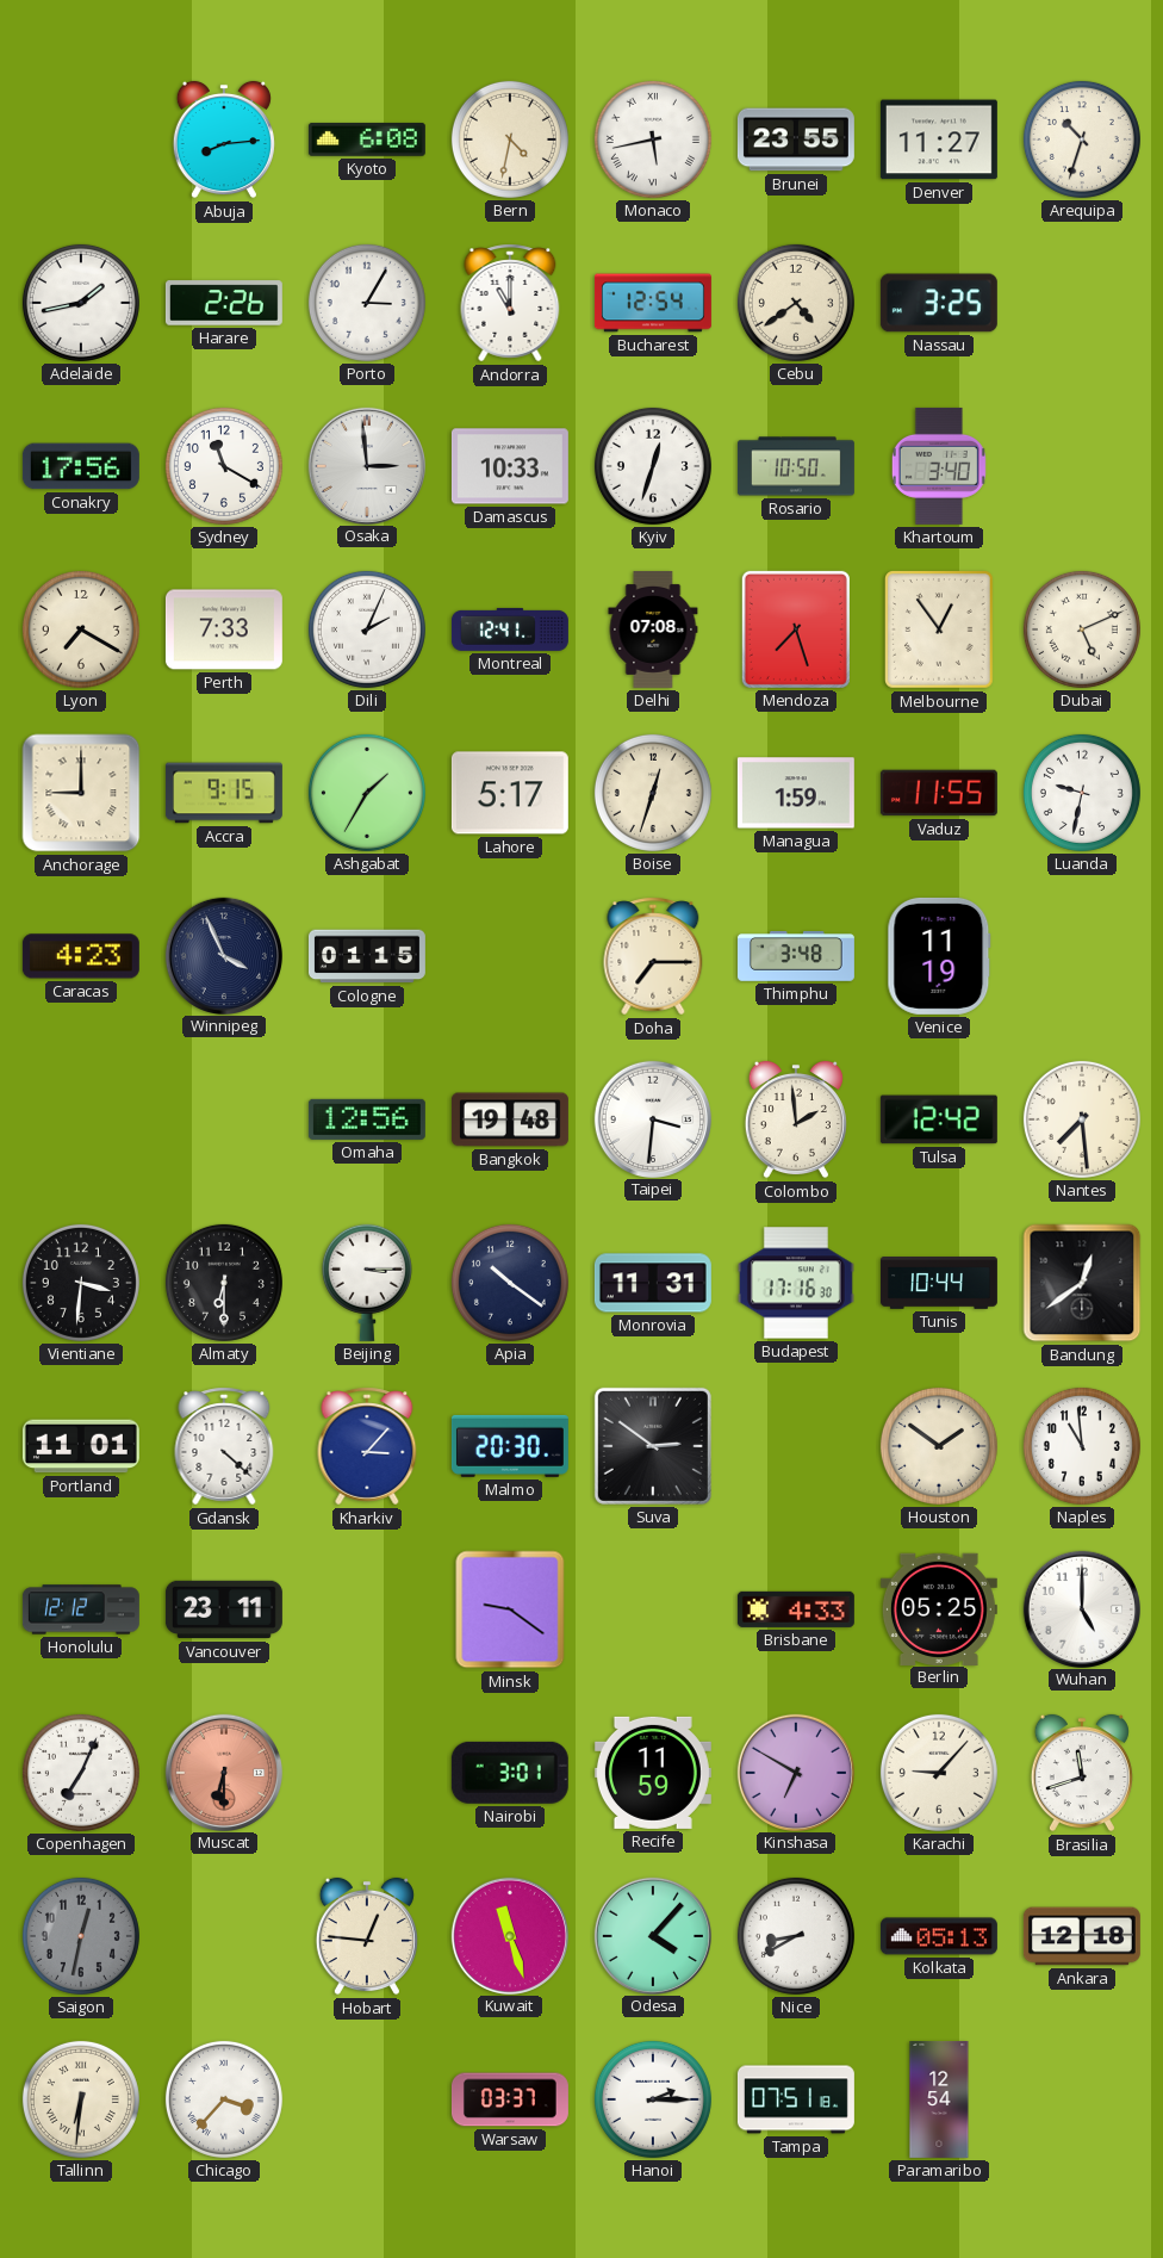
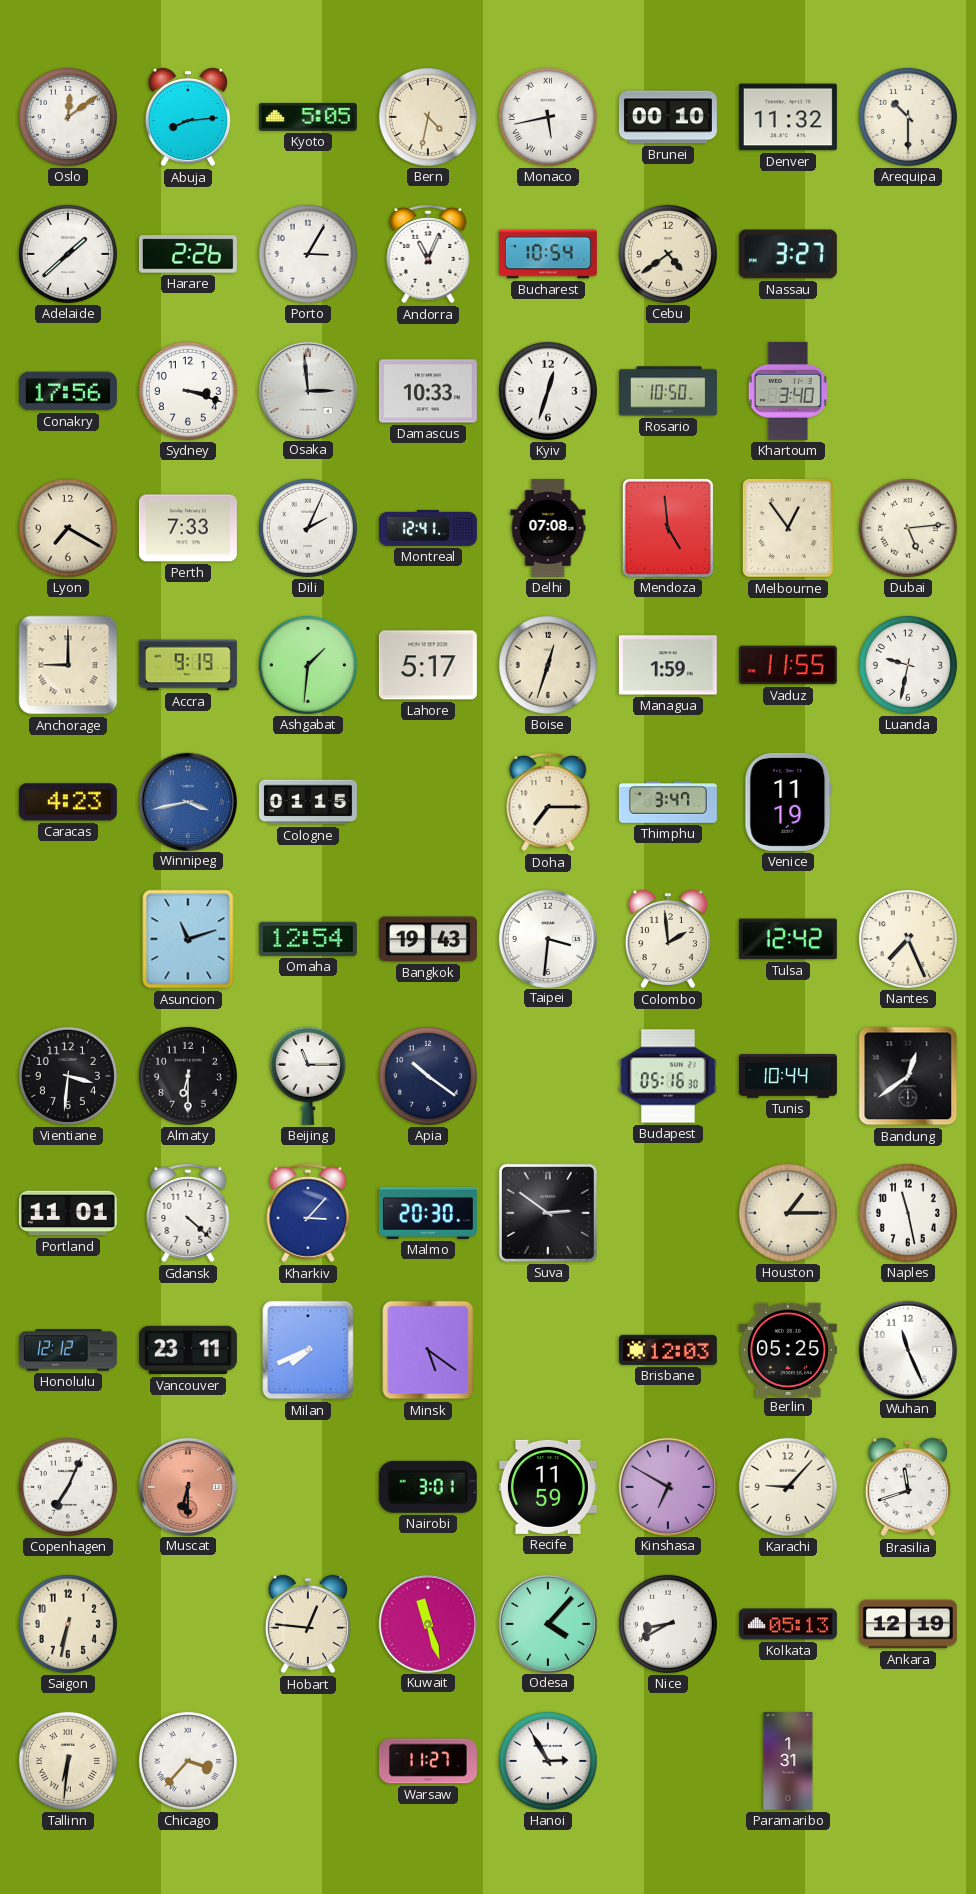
Oslo: none -> 12:09 (68, 117)
Kyoto: 6:08 -> 5:05 (308, 117)
Brunei: 23:55 -> 00:10 (668, 117)
Denver: 11:27 -> 11:32 (788, 117)
Arequipa: 10:33 -> 10:30 (908, 117)
Adelaide: 1:43 -> 1:38 (68, 254)
Andorra: 11:00 -> 11:04 (428, 254)
Bucharest: 12:54 -> 10:54 (548, 254)
Nassau: 3:25 -> 3:27 (788, 254)
Sydney: 11:20 -> 3:18 (188, 391)
Mendoza: 7:27 -> 4:59 (668, 528)
Dubai: 5:11 -> 5:14 (908, 528)
Accra: 9:15 -> 9:19 (188, 665)
Ashgabat: 1:35 -> 1:31 (308, 665)
Winnipeg: 3:56 -> 3:43 (187, 801)
Winnipeg dial: navy -> blue (187, 801)
Thimphu: 3:48 -> 3:47 (668, 803)
Asuncion: none -> 11:12 (188, 939)
Omaha: 12:56 -> 12:54 (308, 939)
Bangkok: 19:48 -> 19:43 (428, 939)
Nantes: 7:29 -> 7:26 (908, 939)
Beijing: 3:15 -> 11:15 (308, 1076)
Monrovia: 11:31 -> none (653, 1283)
Budapest: 17:16 -> 05:16 (668, 1076)
Houston: 1:51 -> 1:15 (788, 1213)
Naples: 10:59 -> 11:28 (908, 1213)
Milan: none -> 7:41 (308, 1350)
Minsk: 9:21 -> 5:21 (428, 1350)
Brisbane: 4:33 -> 12:03 (668, 1350)
Wuhan: 5:00 -> 11:26 (907, 1349)
Saigon: 12:32 -> 6:32 (68, 1624)
Saigon dial: grey -> cream (68, 1624)
Ankara: 12:18 -> 12:19 (908, 1624)
Warsaw: 03:37 -> 11:27 (428, 1761)
Hanoi: 2:15 -> 2:55 (548, 1761)
Tampa: 07:51 -> none (796, 2099)
Paramaribo: 12:54 -> 1:31 (788, 1761)
